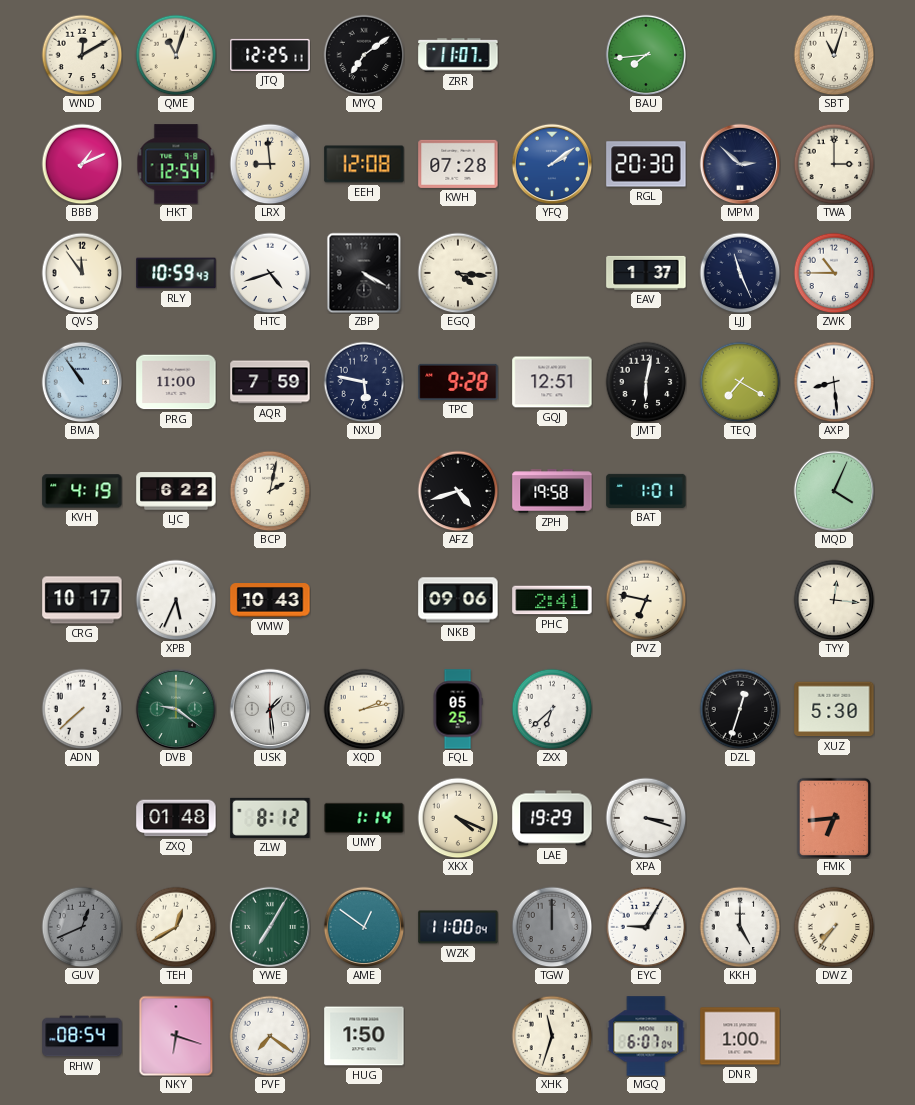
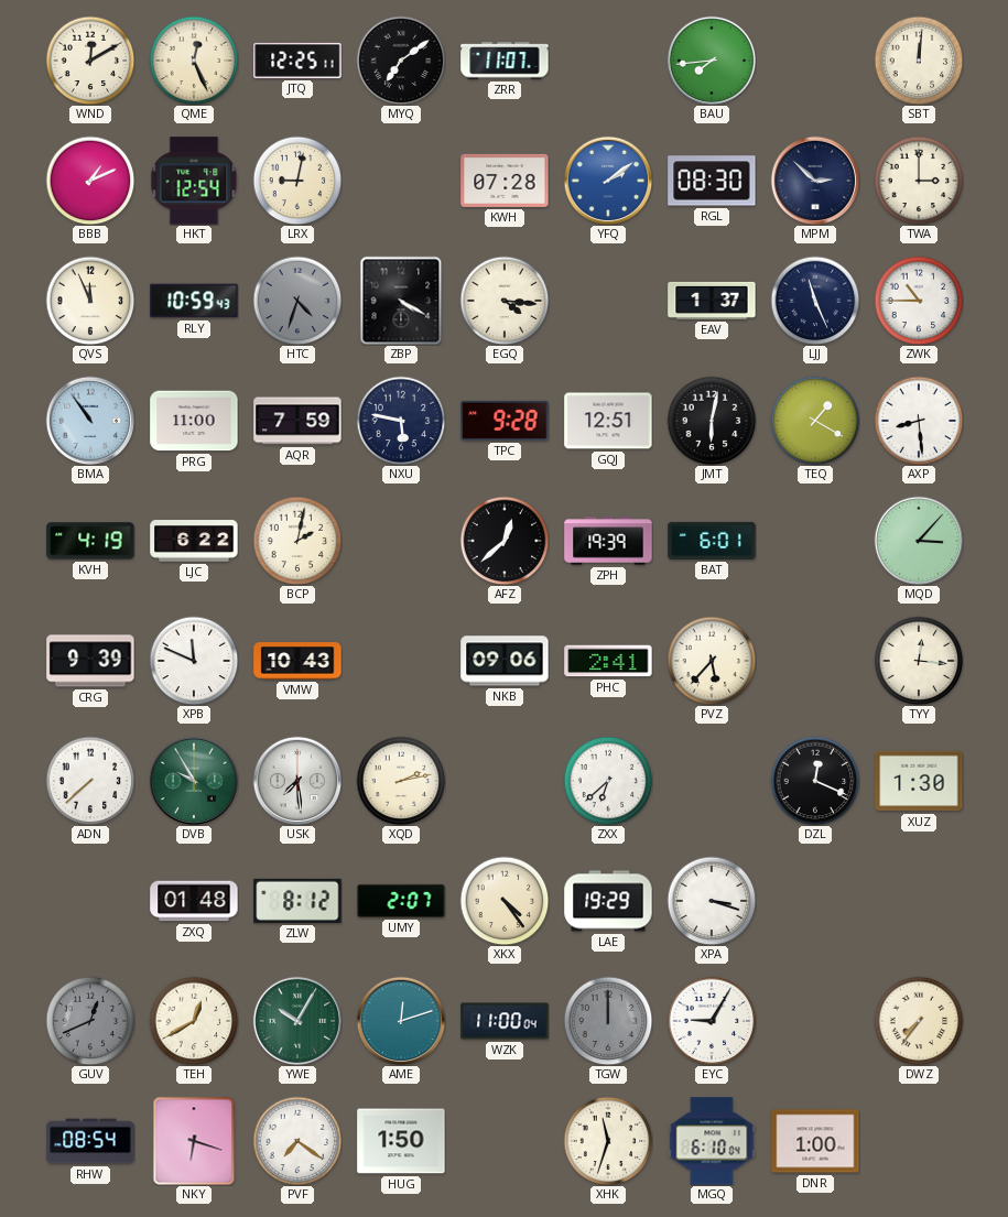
QME: 11:03 -> 12:26 (194, 61)
SBT: 11:03 -> 12:01 (919, 61)
LRX: 8:59 -> 9:02 (297, 181)
EEH: 12:08 -> none (364, 164)
RGL: 20:30 -> 08:30 (712, 181)
QVS: 11:54 -> 11:56 (90, 301)
HTC: 4:42 -> 4:33 (297, 301)
HTC dial: white -> grey (297, 301)
TEQ: 7:20 -> 1:20 (815, 421)
AFZ: 4:42 -> 12:38 (505, 541)
ZPH: 19:58 -> 19:39 (608, 541)
BAT: 1:01 -> 6:01 (712, 541)
MQD: 4:04 -> 3:07 (919, 541)
CRG: 10:17 -> 9:39 (90, 661)
XPB: 5:34 -> 11:49 (194, 661)
PVZ: 6:47 -> 5:37 (712, 661)
DVB: 9:21 -> 9:55 (194, 781)
USK: 1:29 -> 7:29 (297, 781)
FQL: 05:25 -> none (458, 709)
DZL: 12:33 -> 12:19 (815, 781)
XUZ: 5:30 -> 1:30 (919, 781)
UMY: 1:14 -> 2:07 (401, 901)
XKX: 4:19 -> 4:24 (505, 901)
FMK: 6:44 -> none (834, 818)
YWE: 7:05 -> 10:05 (297, 1021)
AME: 12:51 -> 12:12 (401, 1021)
KKH: 5:00 -> none (740, 927)
MGQ: 6:07 -> 6:10 (712, 1141)
